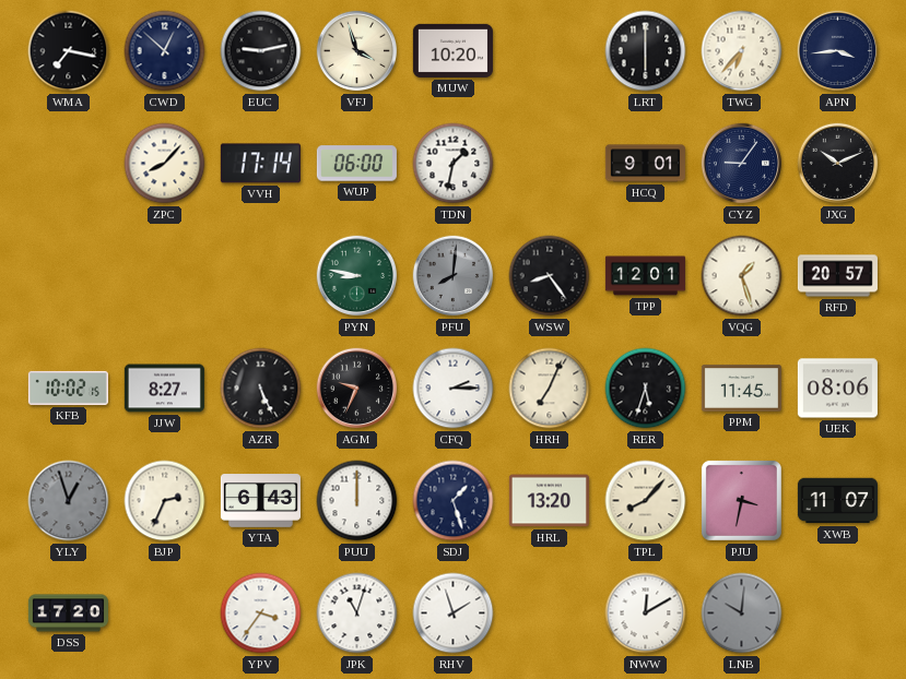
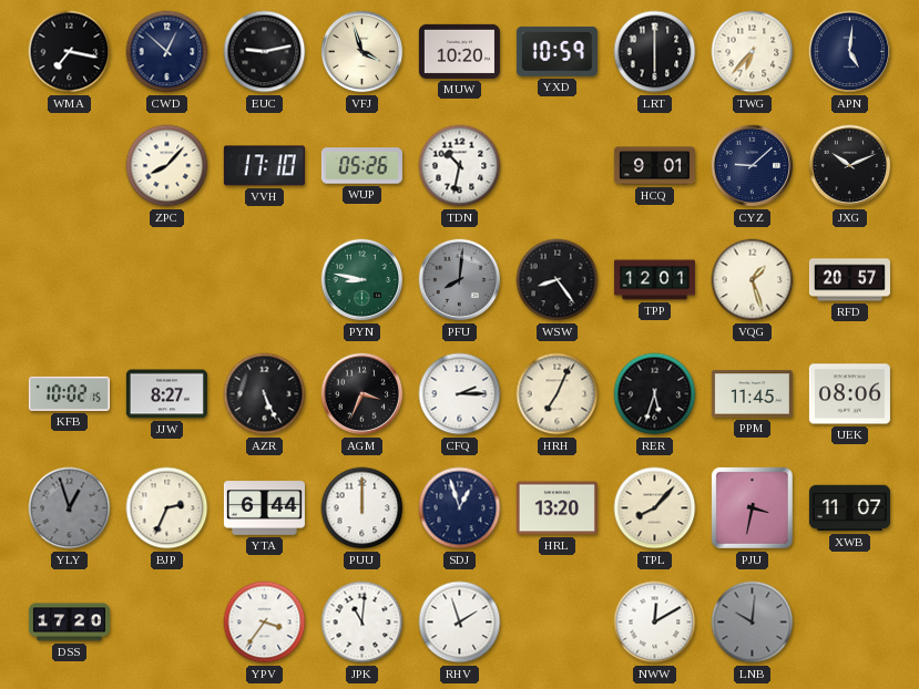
YXD: none -> 10:59 (556, 51)
APN: 3:44 -> 5:01 (850, 52)
VVH: 17:14 -> 17:10 (264, 166)
WUP: 06:00 -> 05:26 (361, 166)
TDN: 1:32 -> 10:32 (460, 166)
CYZ: 9:06 -> 9:08 (753, 166)
AGM: 9:34 -> 3:34 (363, 394)
YTA: 6:43 -> 6:44 (264, 508)
SDJ: 1:27 -> 12:57 (460, 508)
JPK: 11:03 -> 11:01 (363, 623)
